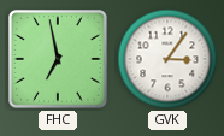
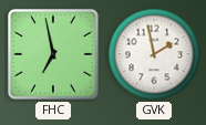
GVK: 3:06 -> 1:58 (154, 54)
